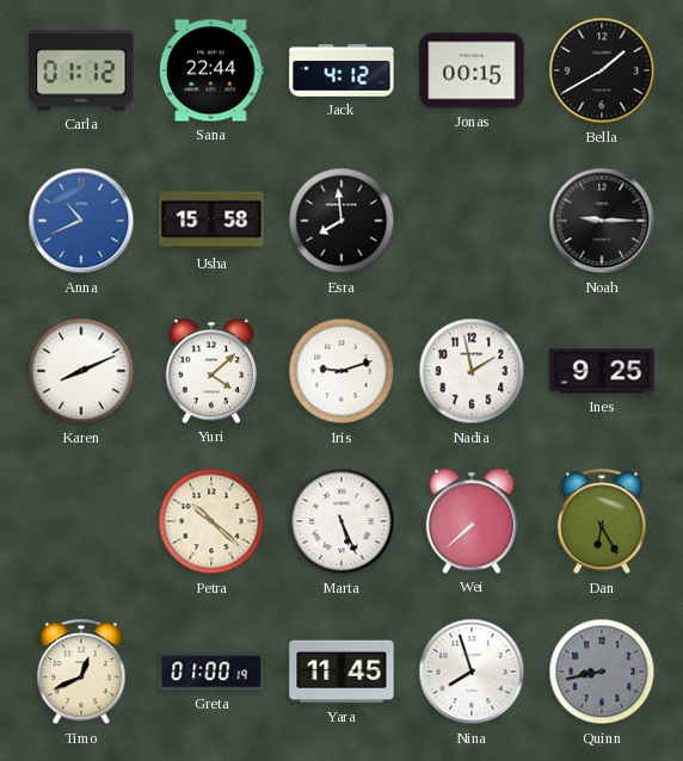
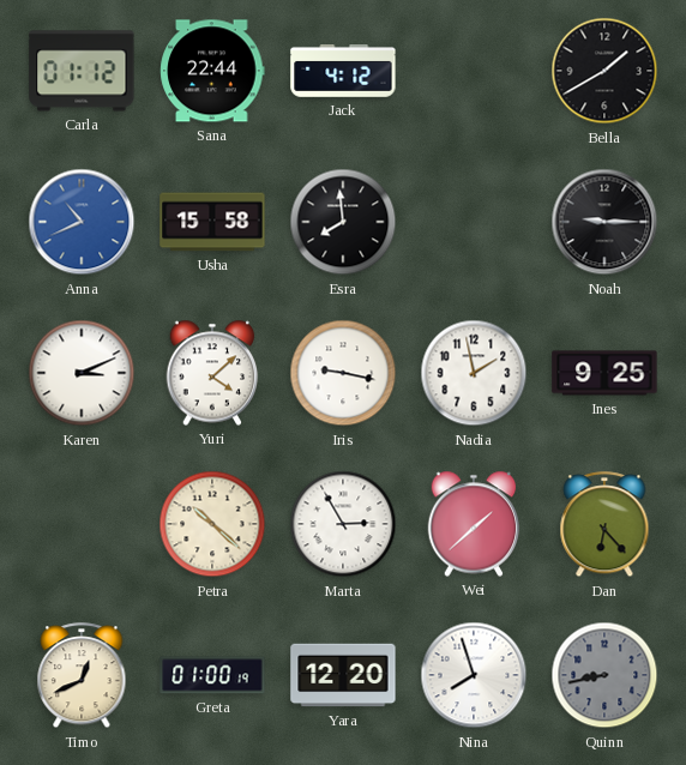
Jonas: 00:15 -> none (472, 70)
Karen: 8:11 -> 3:11 (82, 373)
Iris: 9:12 -> 9:17 (343, 373)
Marta: 5:26 -> 2:55 (343, 524)
Wei: 7:38 -> 1:38 (474, 524)
Dan: 6:25 -> 6:23 (604, 525)
Yara: 11:45 -> 12:20 (343, 675)
